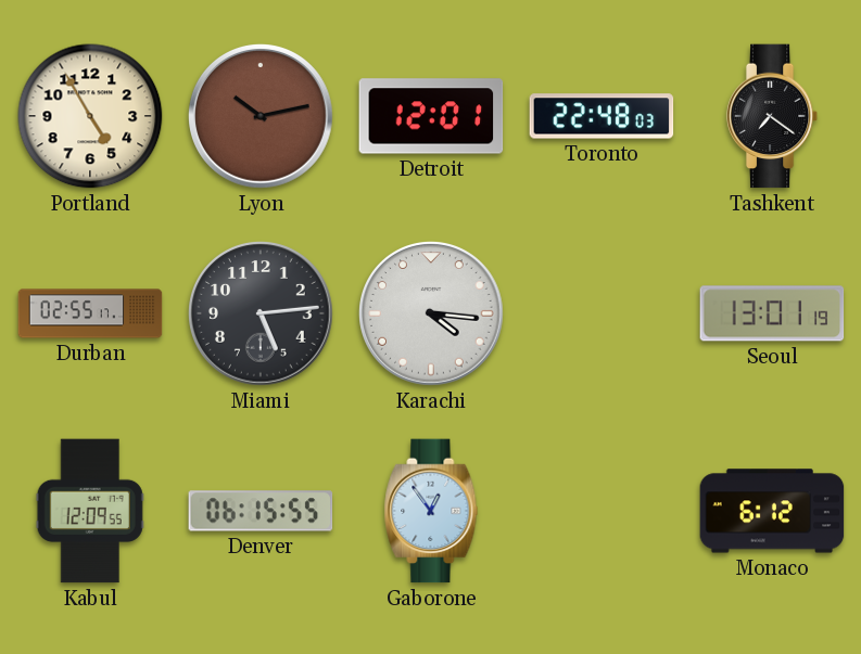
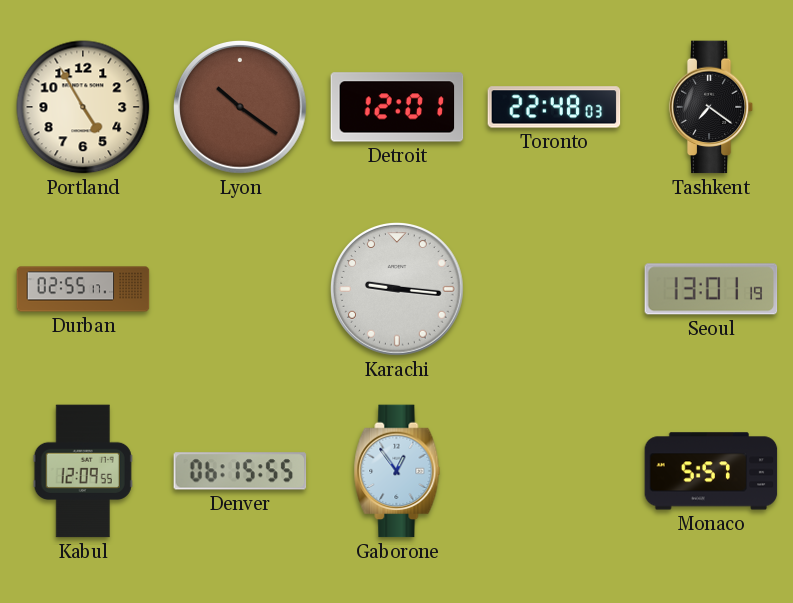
Lyon: 10:13 -> 10:21 (241, 108)
Miami: 5:14 -> none (262, 315)
Karachi: 4:16 -> 9:16 (398, 290)
Monaco: 6:12 -> 5:57 (711, 471)
